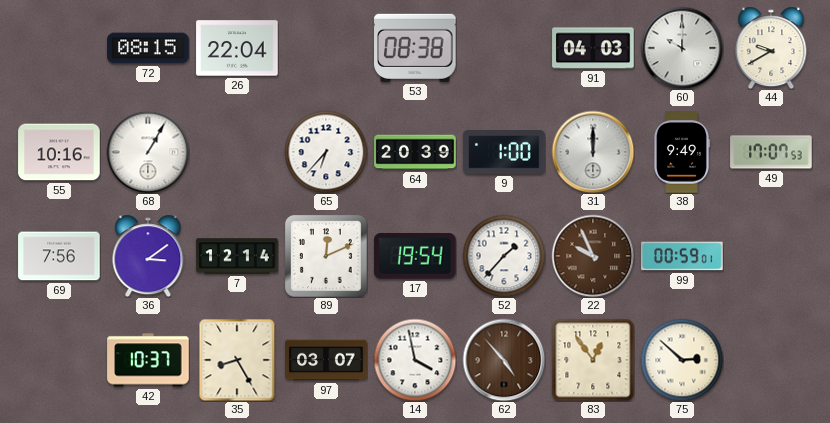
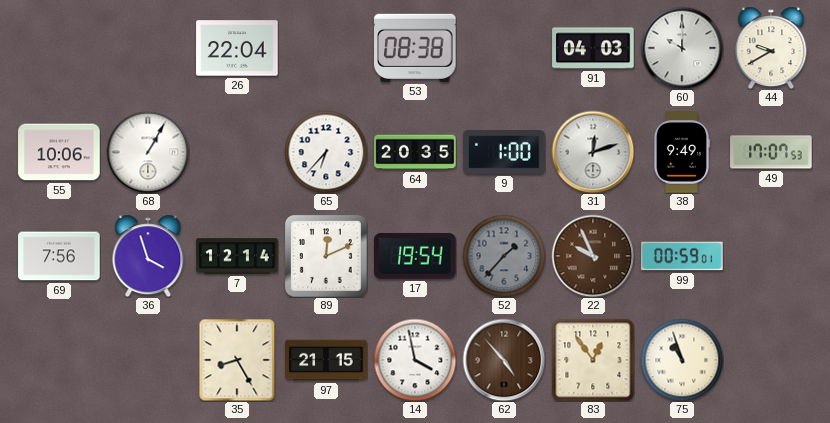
72: 08:15 -> none (148, 48)
55: 10:16 -> 10:06 (59, 152)
64: 20:39 -> 20:35 (415, 152)
31: 12:00 -> 12:12 (593, 152)
36: 3:09 -> 3:57 (148, 256)
52 dial: white -> grey (504, 256)
42: 10:37 -> none (148, 360)
97: 03:07 -> 21:15 (326, 360)
75: 2:52 -> 10:57 (682, 360)
